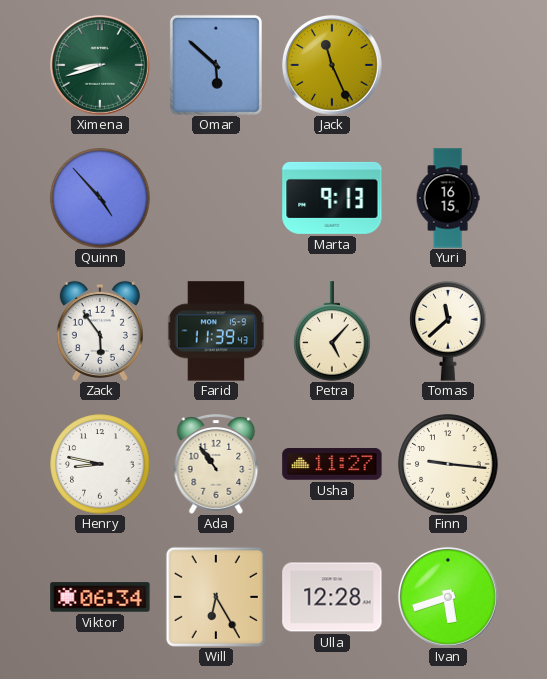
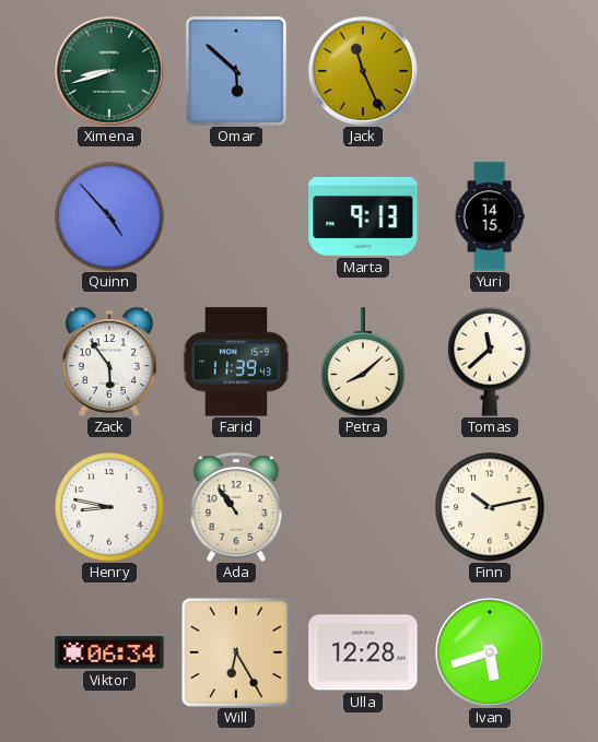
Yuri: 16:15 -> 14:15 (490, 216)
Petra: 5:07 -> 8:08 (363, 362)
Usha: 11:27 -> none (332, 464)
Finn: 9:16 -> 10:13 (490, 507)
